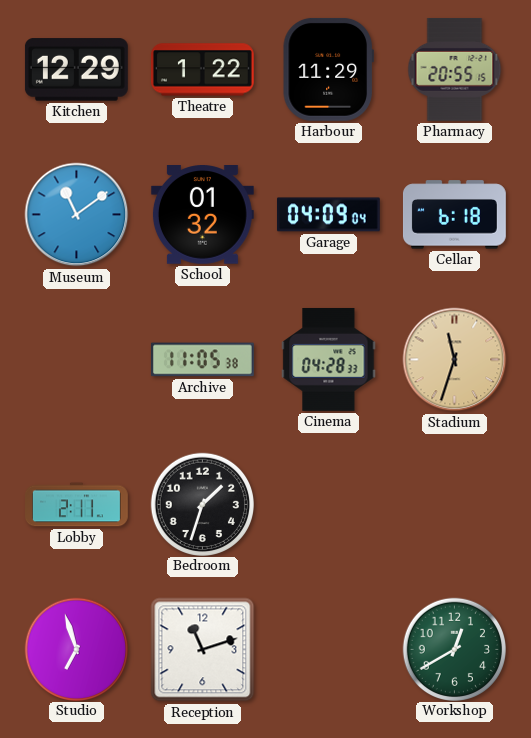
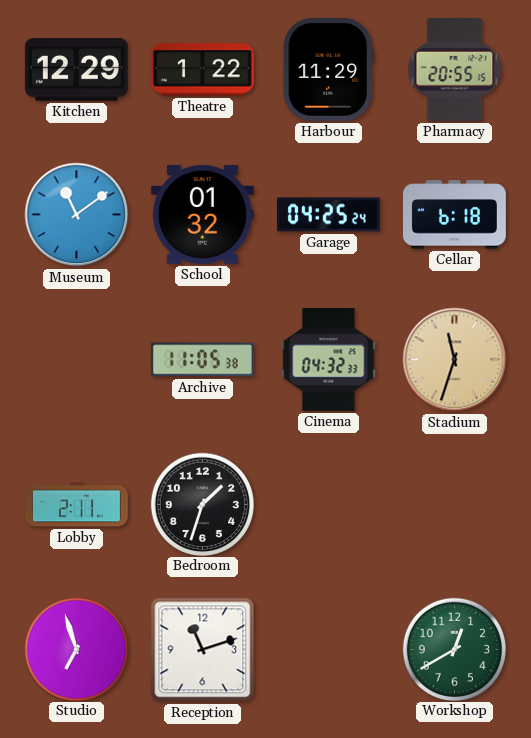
Garage: 04:09 -> 04:25 (328, 215)
Cinema: 04:28 -> 04:32 (329, 359)
